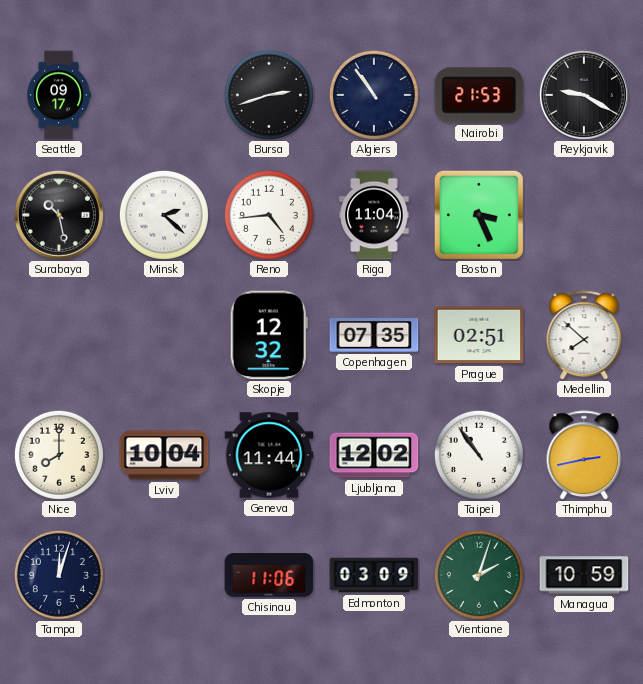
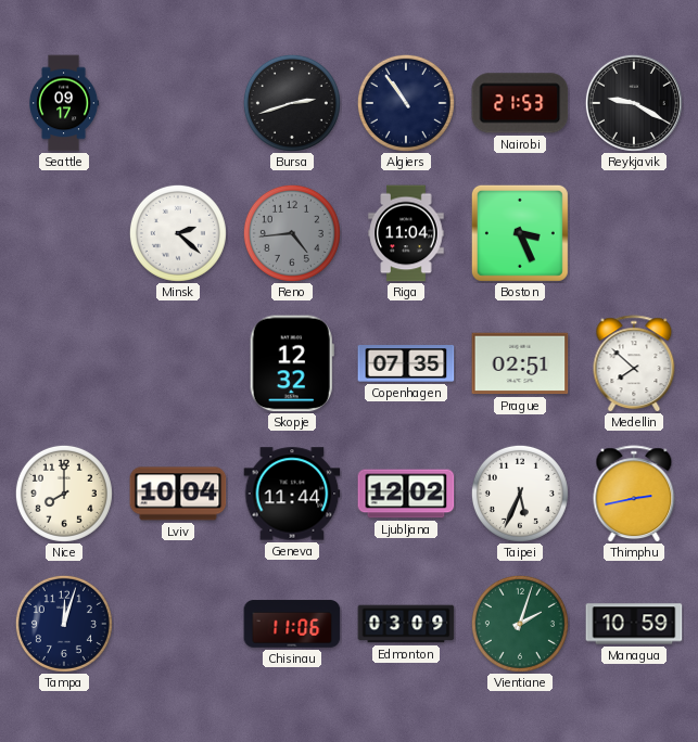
Surabaya: 10:28 -> none (59, 215)
Reno dial: white -> grey (292, 233)
Taipei: 10:54 -> 5:34 (520, 494)
